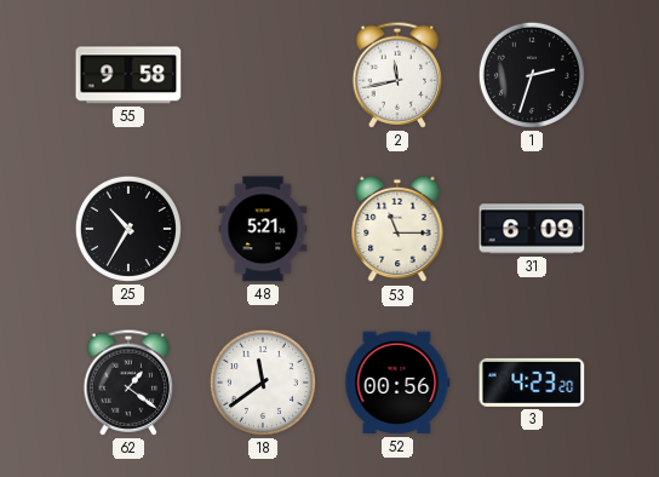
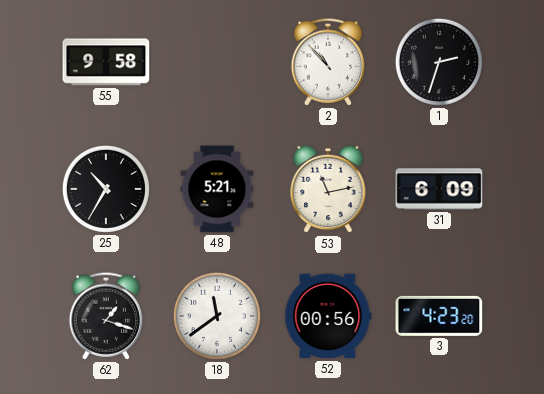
2: 11:43 -> 10:53 (328, 62)
53: 11:15 -> 11:13 (328, 189)
62: 1:21 -> 1:18 (106, 316)
